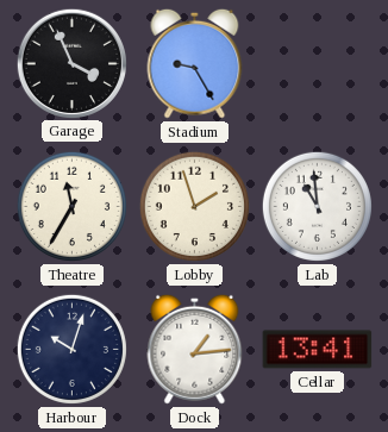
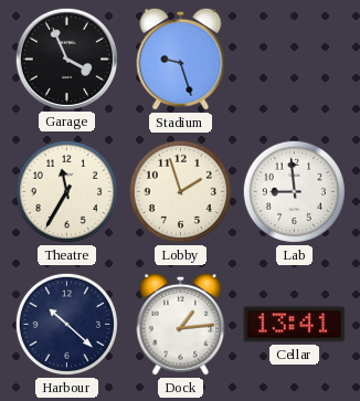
Stadium: 9:25 -> 9:27 (181, 59)
Lab: 10:59 -> 8:59 (294, 191)
Harbour: 10:03 -> 10:22 (66, 324)
